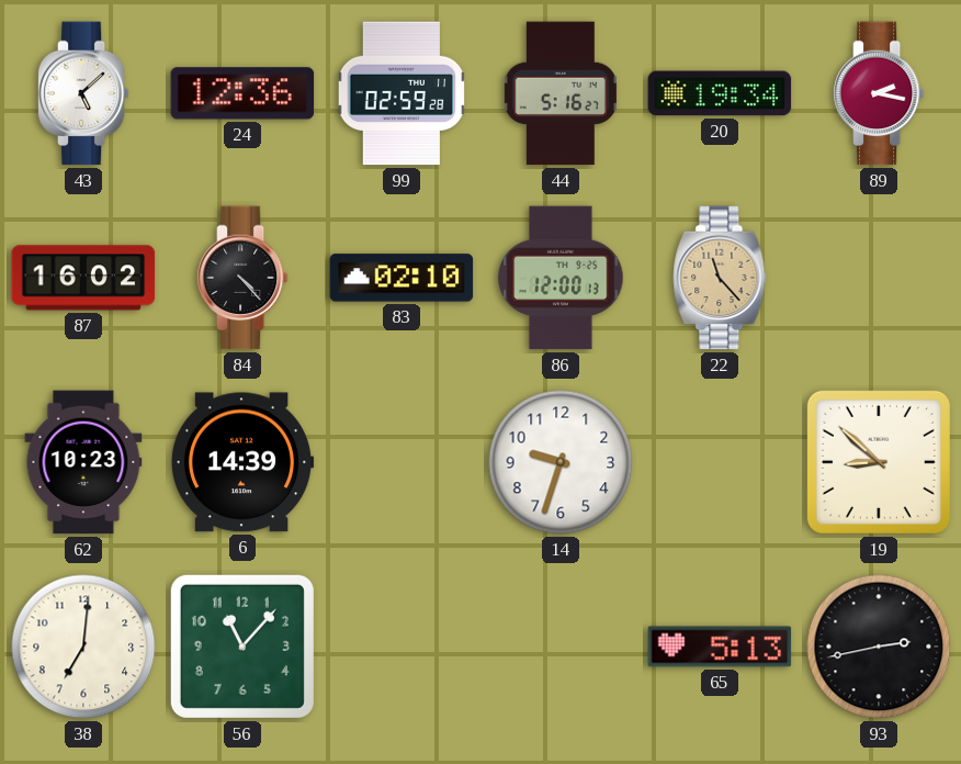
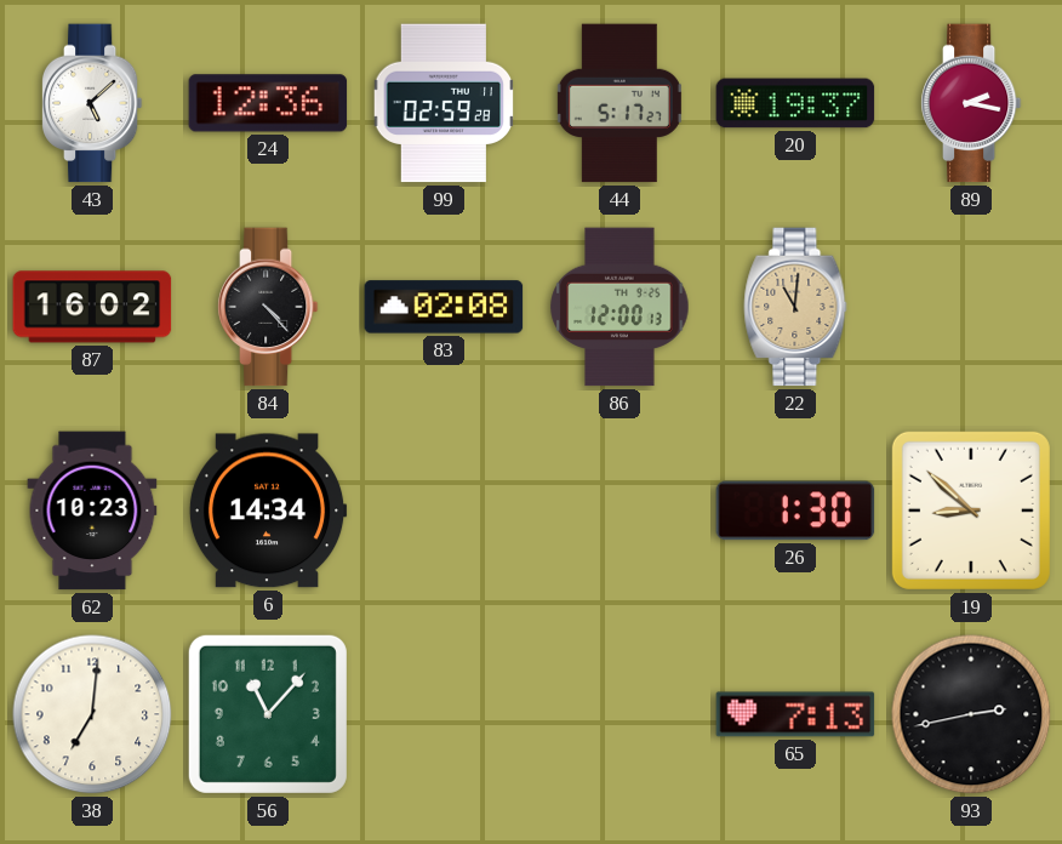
44: 5:16 -> 5:17 (619, 103)
20: 19:34 -> 19:37 (795, 103)
83: 02:10 -> 02:08 (444, 307)
22: 11:23 -> 11:01 (795, 307)
6: 14:39 -> 14:34 (268, 511)
14: 9:33 -> none (561, 462)
26: none -> 1:30 (795, 511)
65: 5:13 -> 7:13 (795, 714)
